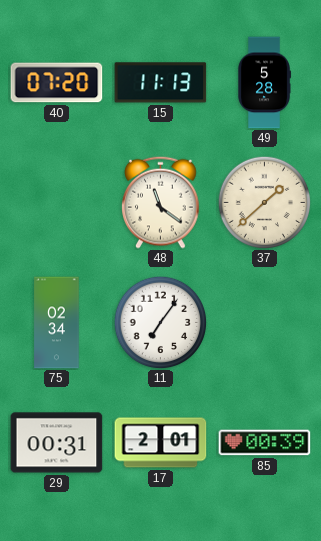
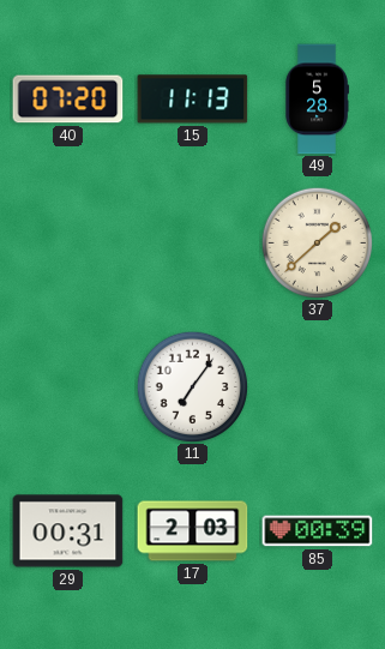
48: 11:21 -> none (161, 202)
75: 02:34 -> none (57, 323)
17: 2:01 -> 2:03 (193, 531)
